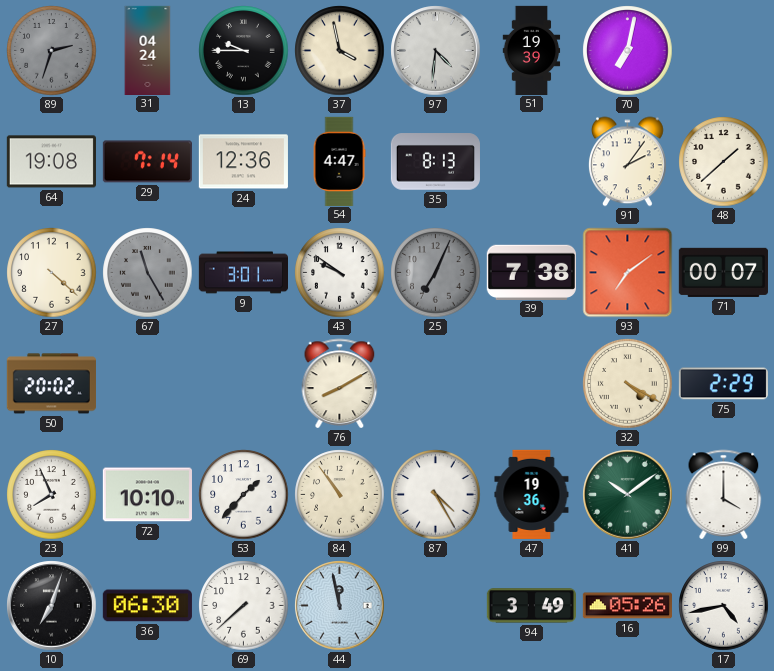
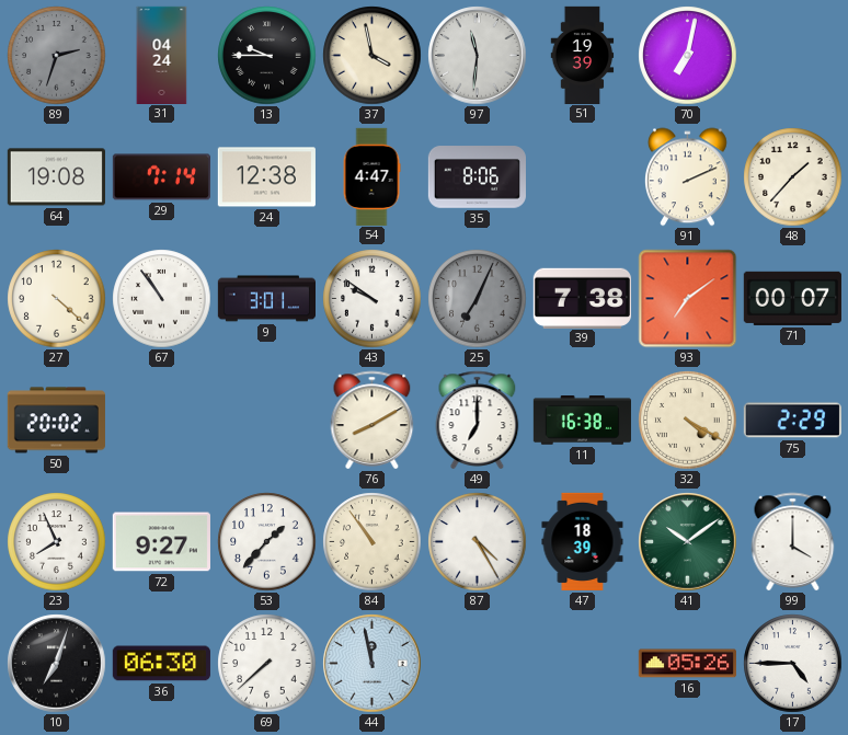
97: 4:31 -> 11:31 (478, 56)
24: 12:36 -> 12:38 (266, 177)
35: 8:13 -> 8:06 (477, 177)
91: 2:06 -> 2:11 (688, 177)
48: 1:38 -> 1:37 (793, 177)
67: 11:25 -> 10:54 (162, 299)
67 dial: grey -> white (162, 299)
49: none -> 7:00 (478, 420)
11: none -> 16:38 (582, 421)
72: 10:10 -> 9:27 (161, 542)
47: 19:36 -> 18:39 (583, 541)
94: 3:49 -> none (531, 606)
17: 4:43 -> 4:45 (793, 664)
